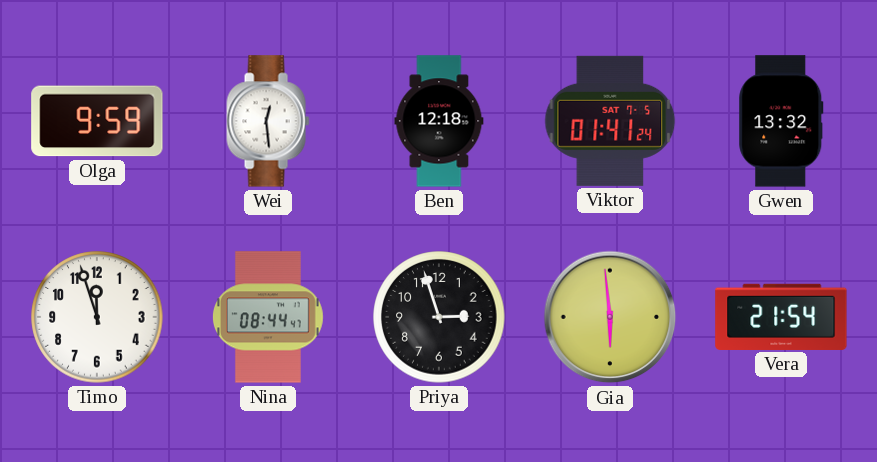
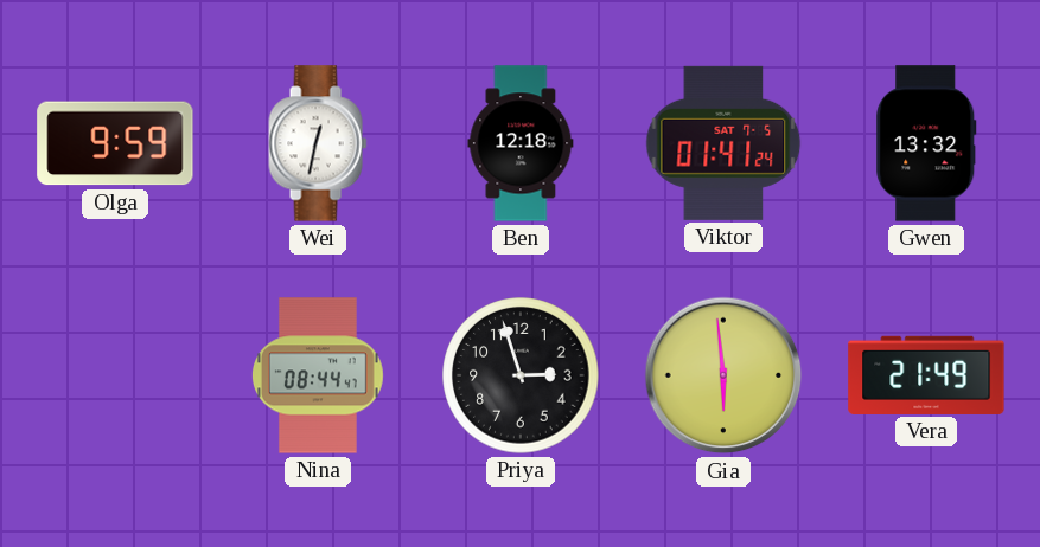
Wei: 12:29 -> 12:32 (318, 143)
Timo: 11:57 -> none (97, 317)
Vera: 21:54 -> 21:49 (926, 375)
